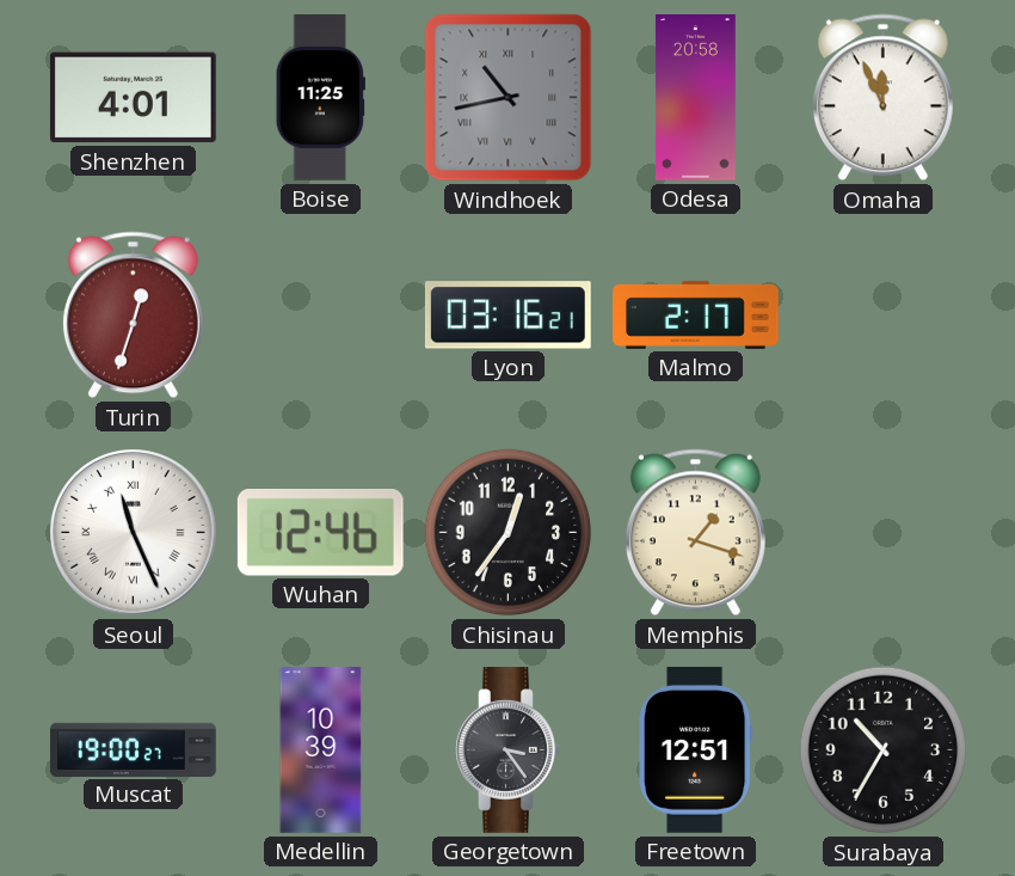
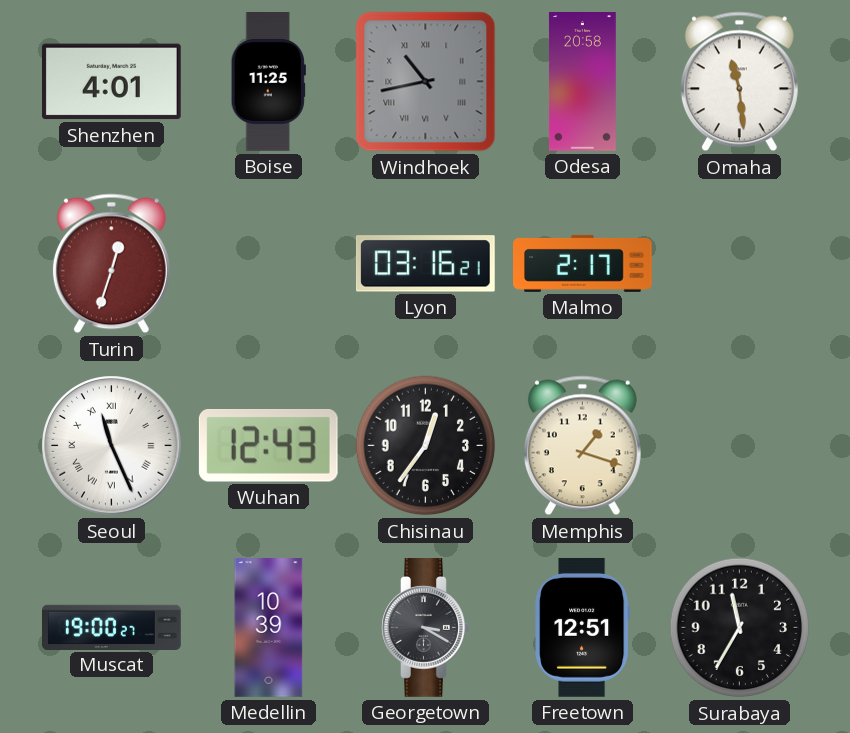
Omaha: 11:56 -> 11:29 (739, 82)
Wuhan: 12:46 -> 12:43 (268, 446)
Georgetown: 3:24 -> 3:20 (426, 628)
Surabaya: 10:35 -> 11:35 (740, 628)
